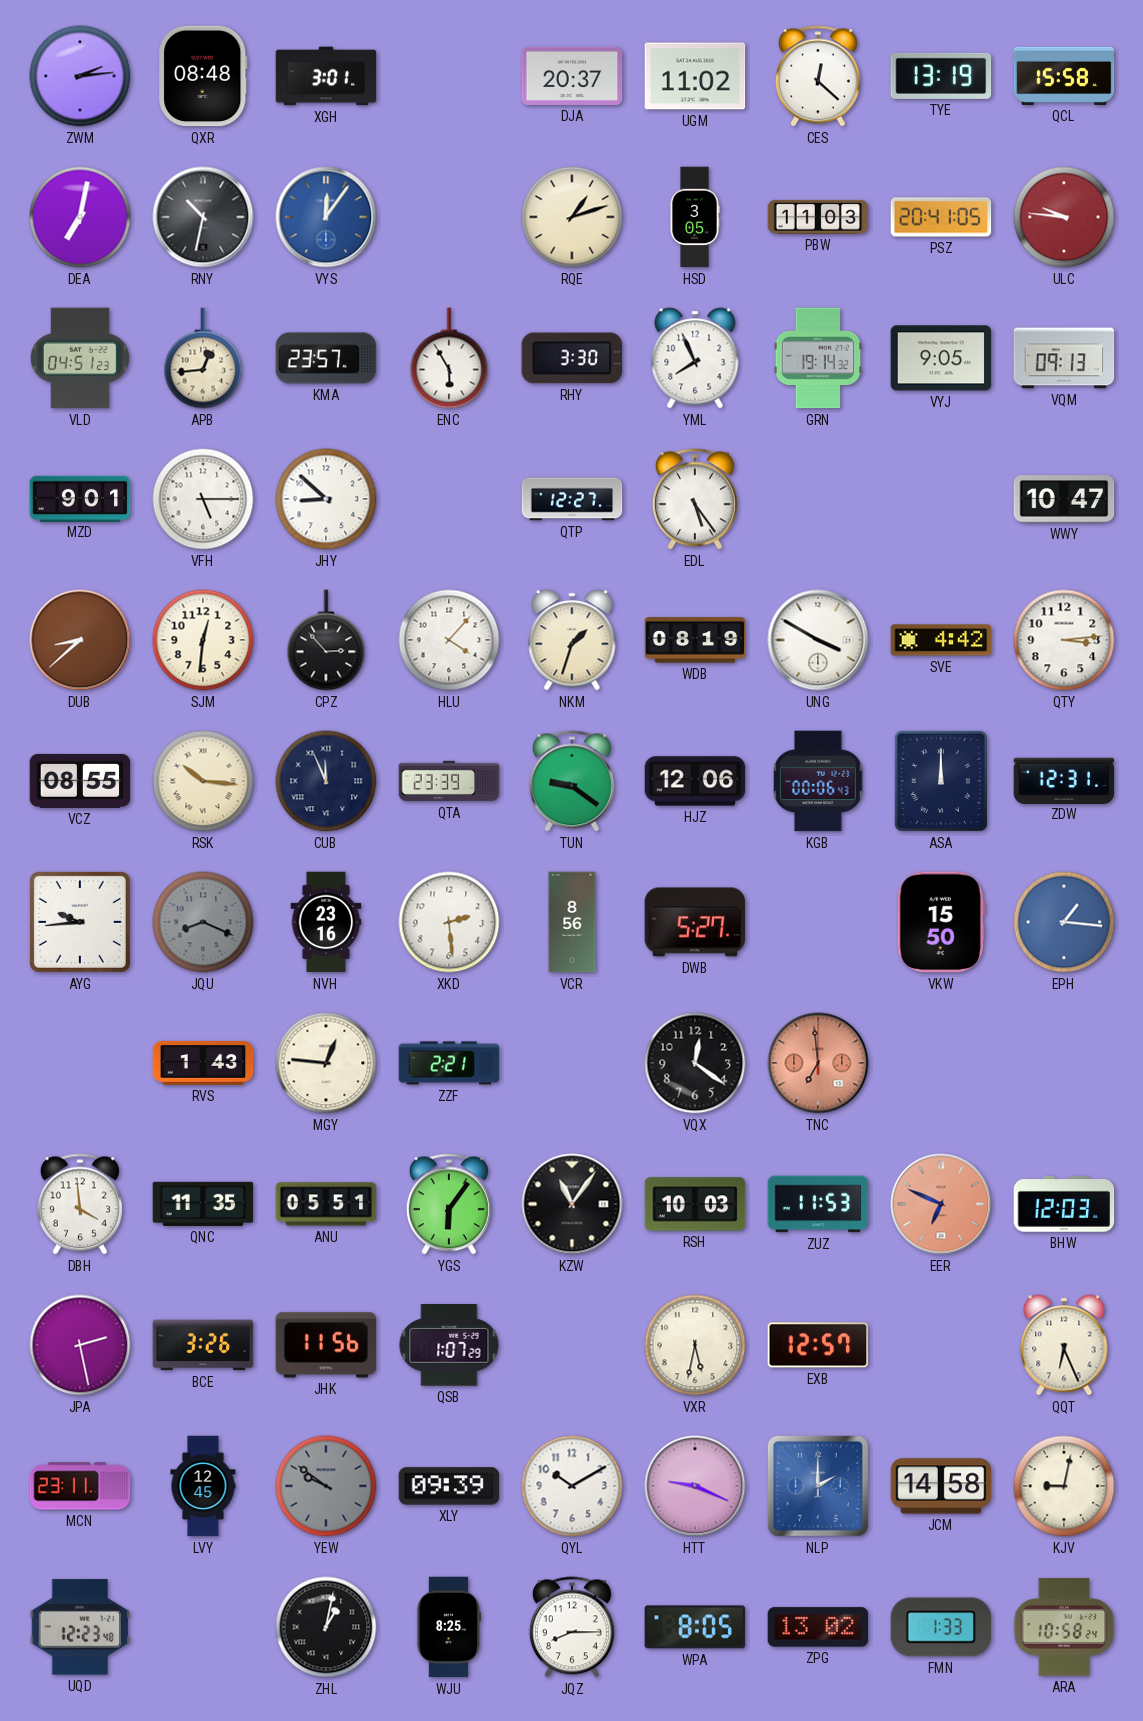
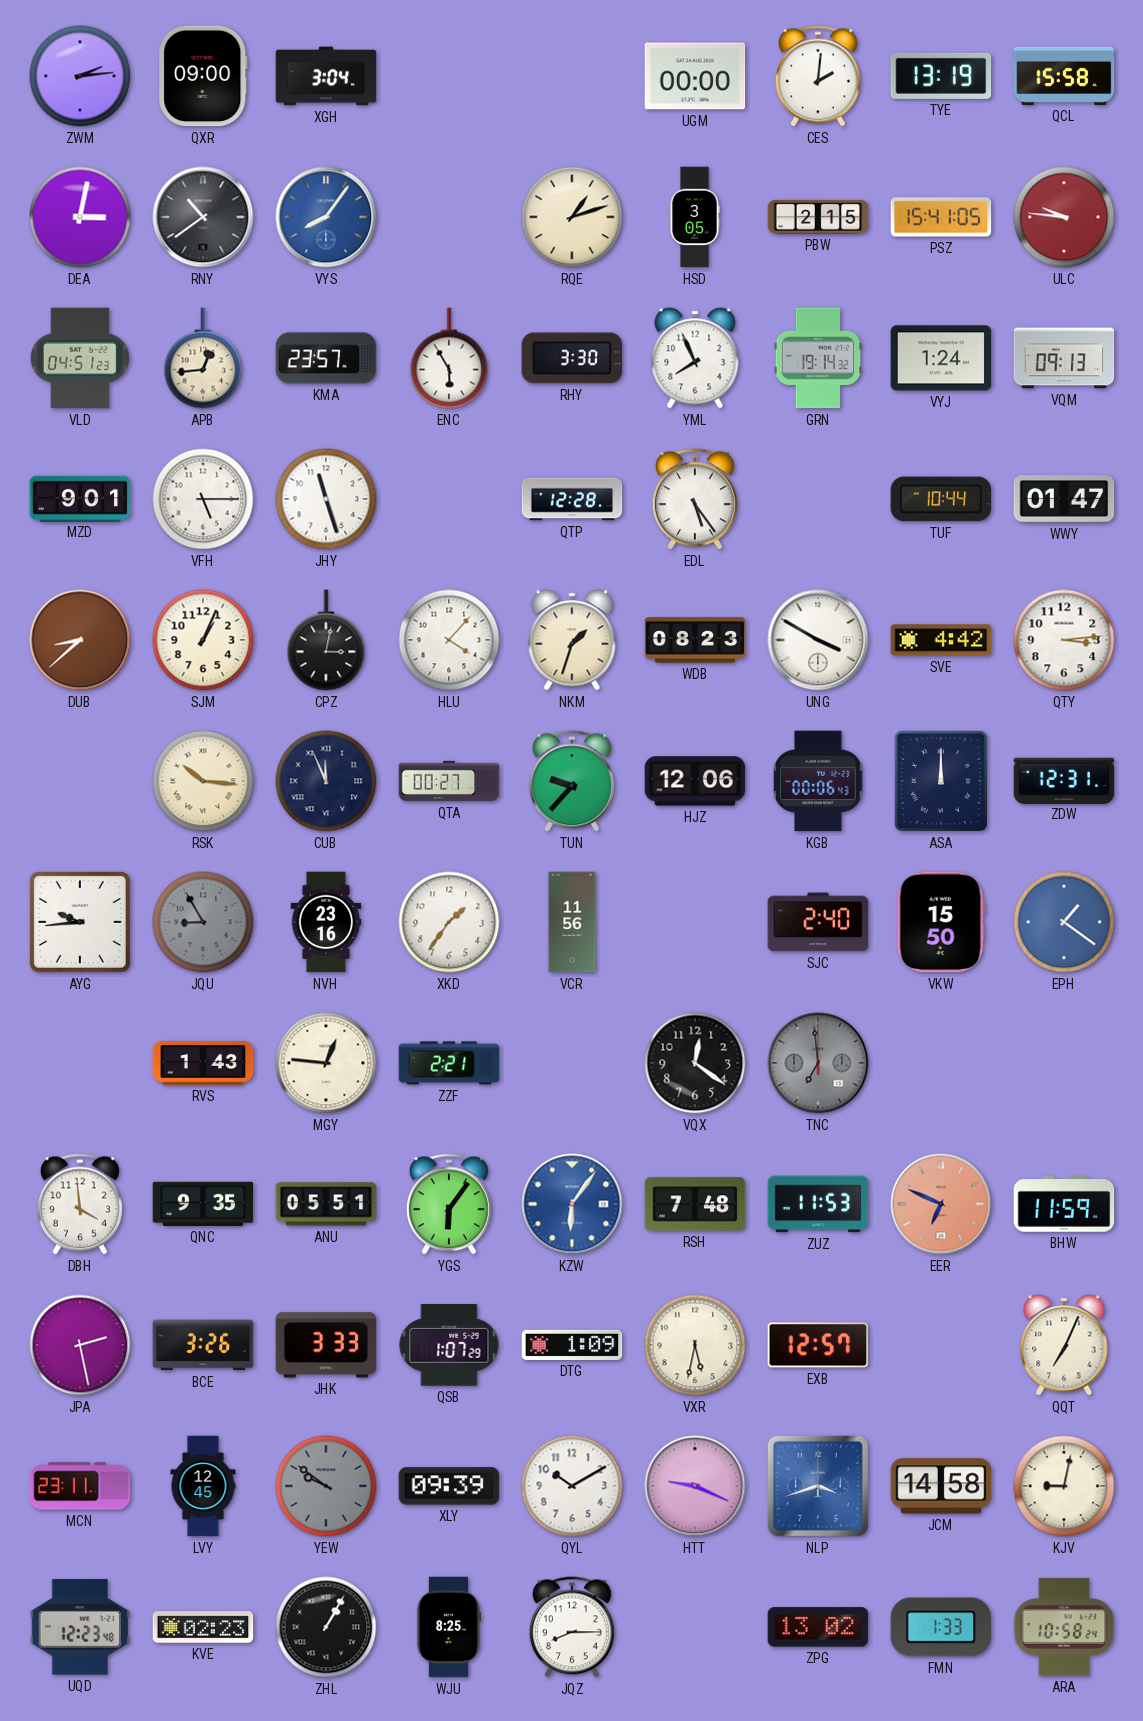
QXR: 08:48 -> 09:00 (203, 76)
XGH: 3:01 -> 3:04 (326, 76)
DJA: 20:37 -> none (572, 76)
UGM: 11:02 -> 00:00 (695, 76)
CES: 12:22 -> 2:01 (818, 76)
DEA: 7:02 -> 3:02 (80, 217)
RNY: 10:32 -> 10:39 (203, 217)
VYS: 12:06 -> 8:06 (326, 217)
PBW: 11:03 -> 2:15 (818, 217)
PSZ: 20:41 -> 15:41 (941, 217)
VYJ: 9:05 -> 1:24 (941, 358)
JHY: 8:52 -> 11:27 (326, 499)
QTP: 12:27 -> 12:28 (572, 499)
TUF: none -> 10:44 (941, 499)
WWY: 10:47 -> 01:47 (1064, 499)
SJM: 12:31 -> 1:04 (203, 640)
CPZ: 2:53 -> 3:02 (326, 640)
WDB: 08:19 -> 08:23 (695, 640)
VCZ: 08:55 -> none (80, 781)
QTA: 23:39 -> 00:27 (449, 781)
TUN: 9:21 -> 9:37 (572, 781)
JQU: 8:19 -> 8:55 (203, 922)
XKD: 2:29 -> 1:36 (449, 922)
VCR: 8:56 -> 11:56 (572, 922)
DWB: 5:27 -> none (695, 922)
SJC: none -> 2:40 (818, 922)
EPH: 1:16 -> 1:21 (1064, 922)
TNC dial: salmon -> grey (818, 1063)
QNC: 11:35 -> 9:35 (203, 1204)
KZW: 11:06 -> 6:06 (572, 1204)
KZW dial: black -> blue (572, 1204)
RSH: 10:03 -> 7:48 (695, 1204)
BHW: 12:03 -> 11:59 (1064, 1205)
JHK: 11:56 -> 3:33 (326, 1345)
DTG: none -> 1:09 (572, 1345)
QQT: 6:26 -> 7:04 (1064, 1345)
NLP: 2:00 -> 3:42 (818, 1486)
KVE: none -> 02:23 (203, 1627)
ZHL: 1:02 -> 1:05 (326, 1627)
WPA: 8:05 -> none (695, 1627)
